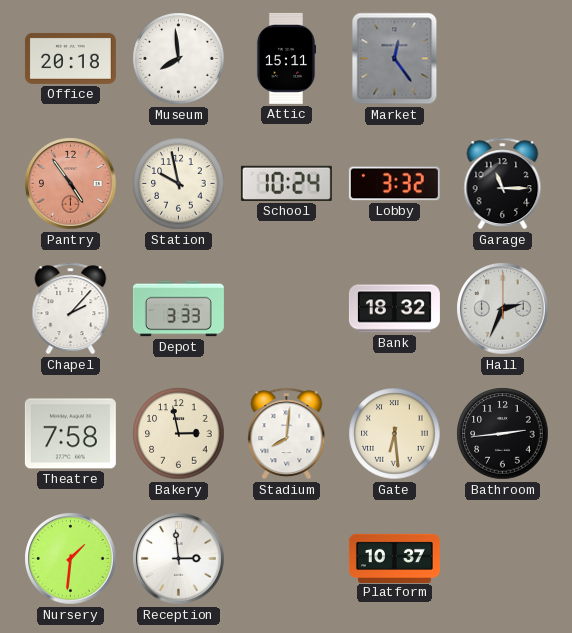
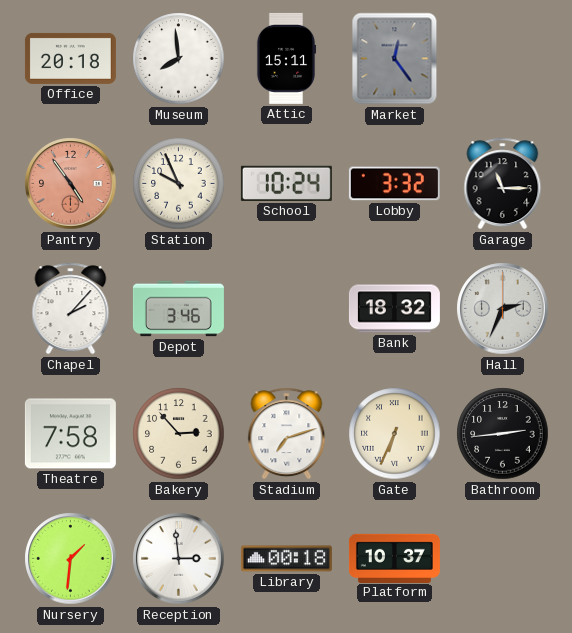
Station: 9:58 -> 9:56 (179, 184)
Depot: 3:33 -> 3:46 (178, 309)
Bakery: 2:58 -> 2:53 (179, 434)
Stadium: 8:01 -> 7:12 (287, 434)
Gate: 6:29 -> 6:34 (395, 434)
Library: none -> 00:18 (286, 559)
